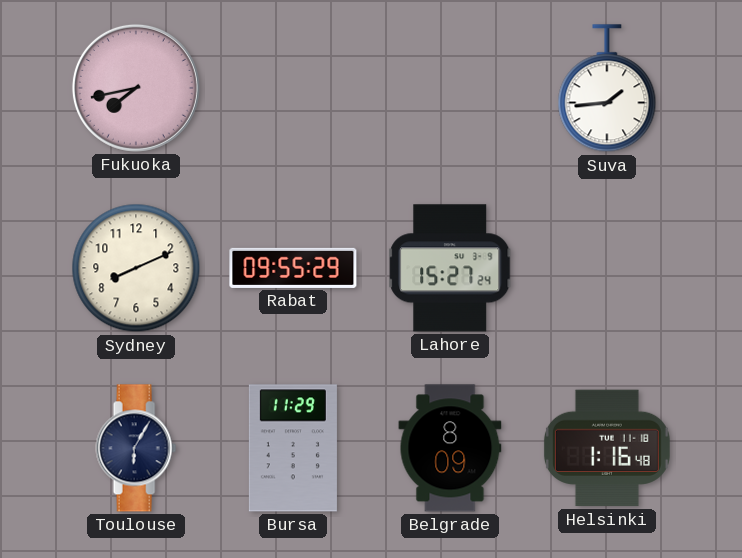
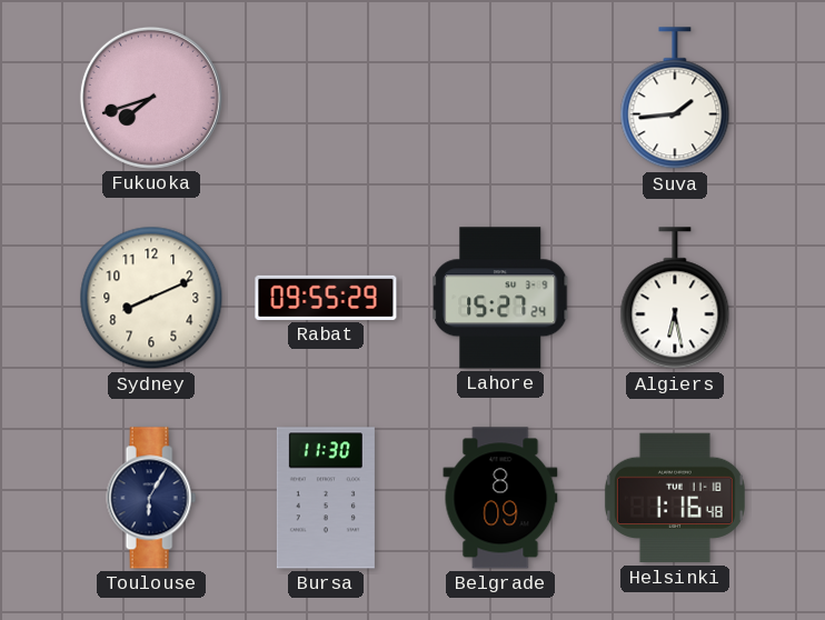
Fukuoka: 7:43 -> 7:42 (151, 98)
Algiers: none -> 6:28 (675, 299)
Bursa: 11:29 -> 11:30 (326, 498)
